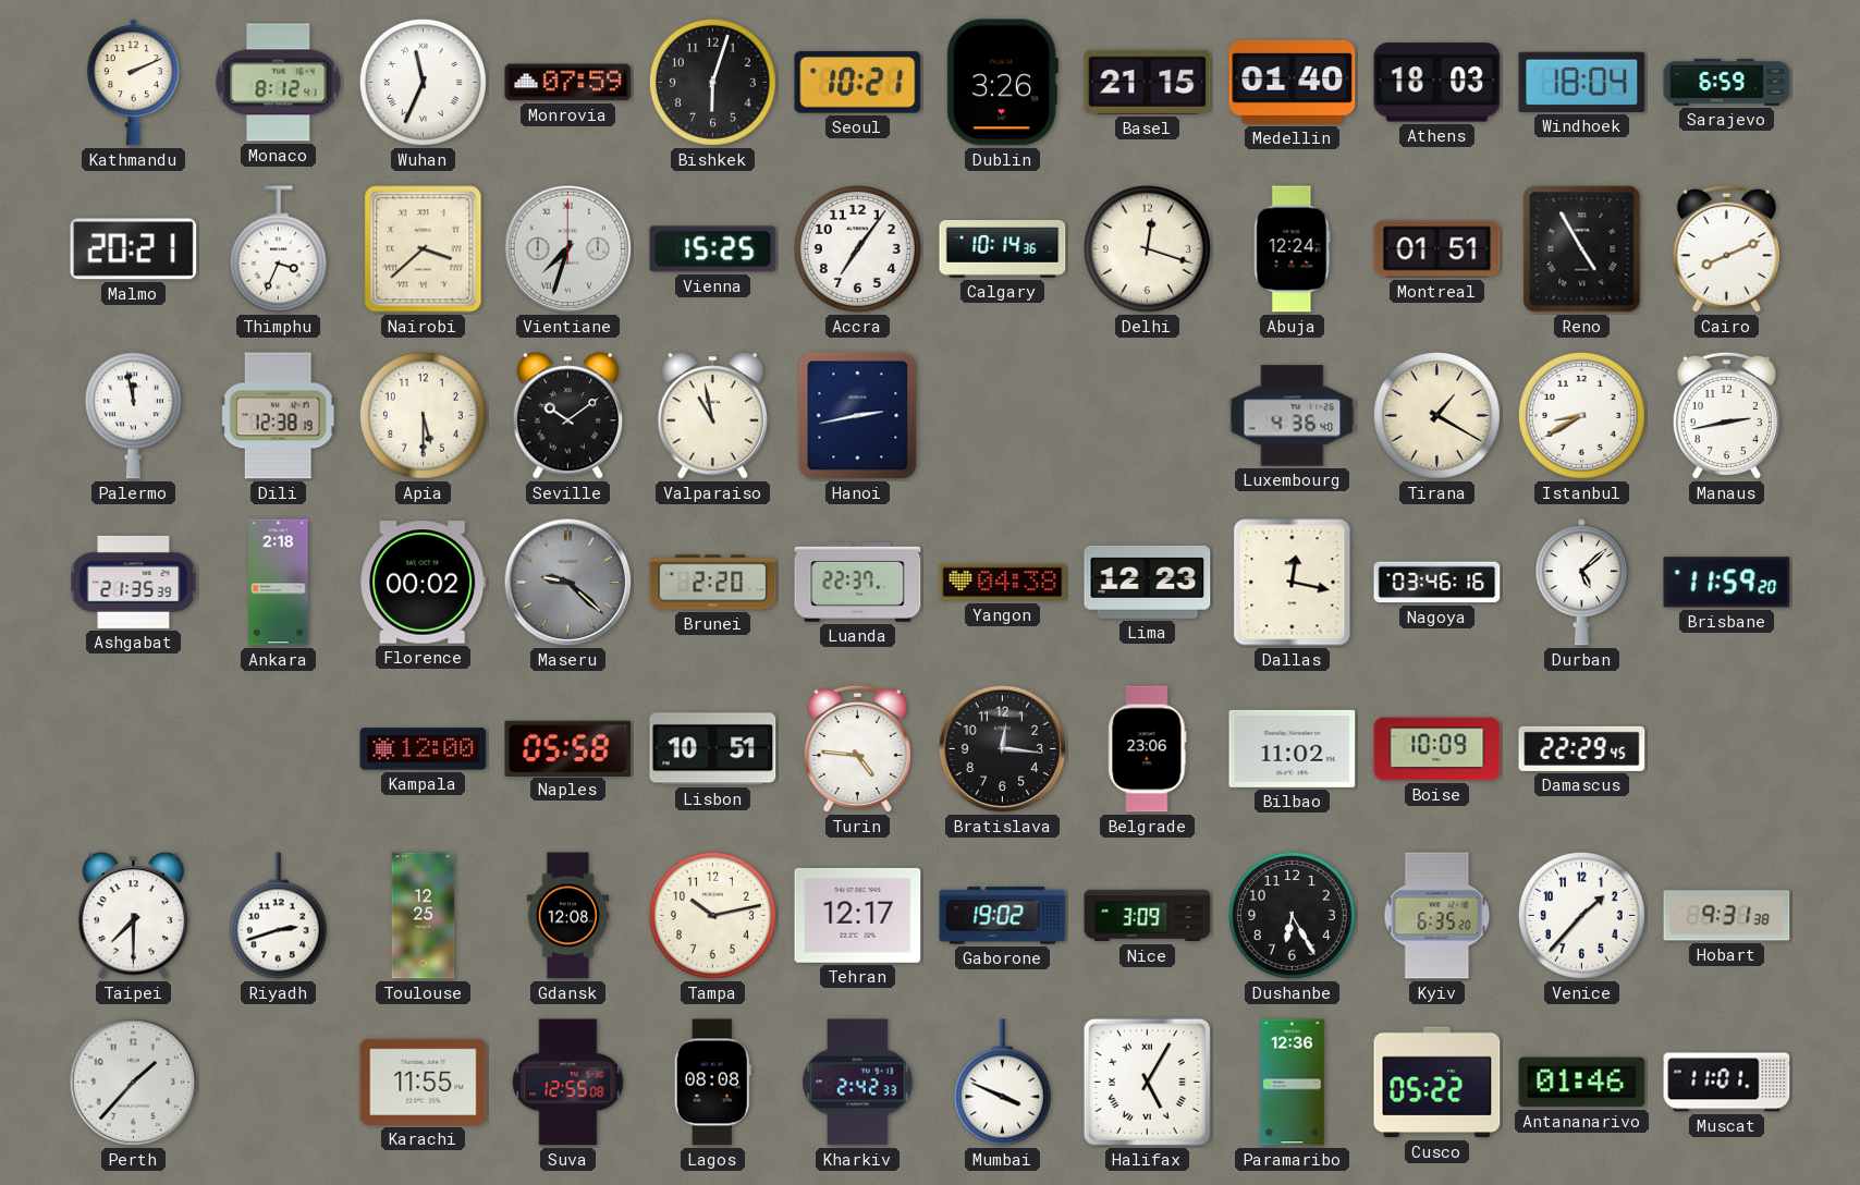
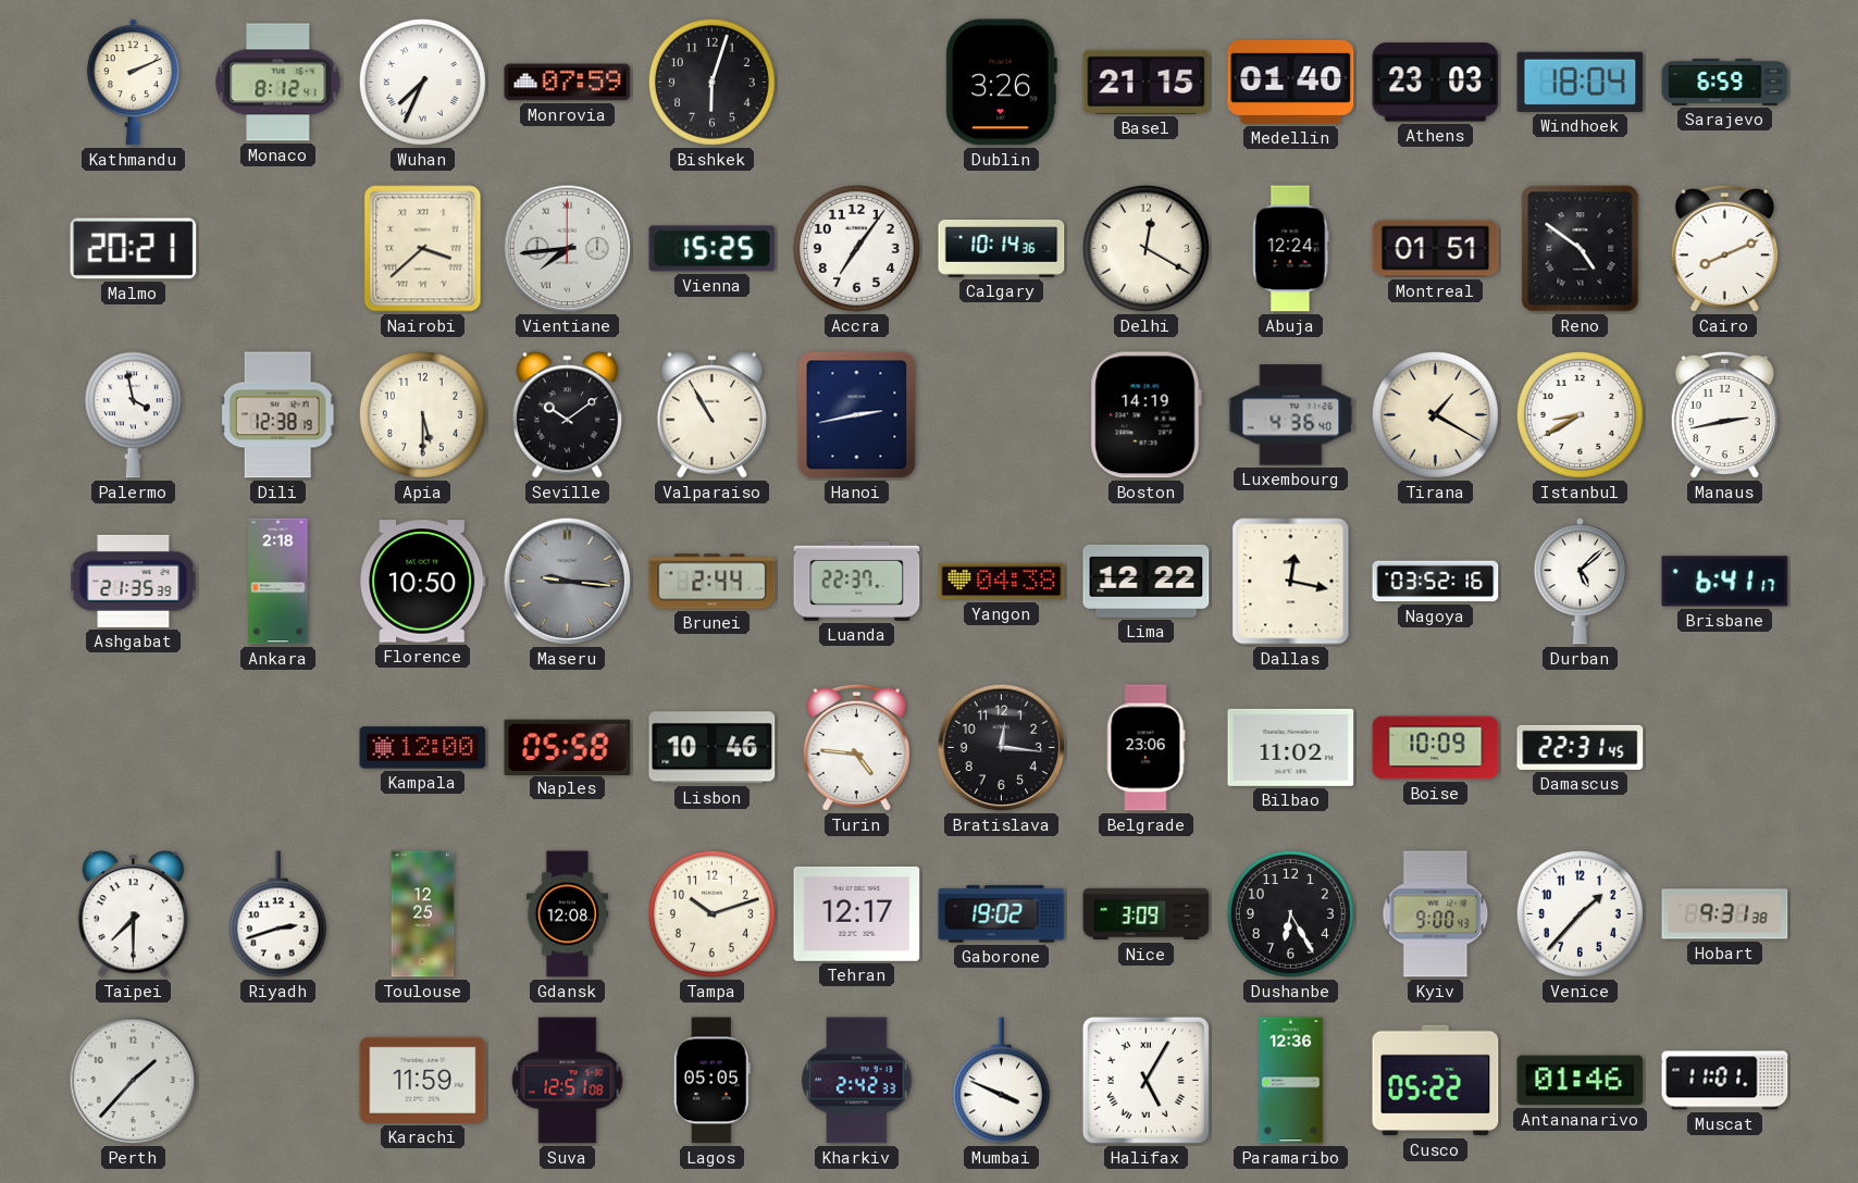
Wuhan: 11:34 -> 7:34 (422, 82)
Seoul: 10:21 -> none (858, 83)
Athens: 18:03 -> 23:03 (1436, 83)
Thimphu: 3:34 -> none (278, 249)
Vientiane: 7:33 -> 7:44 (568, 249)
Delhi: 12:18 -> 12:20 (1145, 248)
Reno: 4:55 -> 4:51 (1581, 249)
Palermo: 11:58 -> 3:58 (133, 415)
Valparaiso: 10:58 -> 10:55 (713, 415)
Boston: none -> 14:19 (1145, 415)
Florence: 00:02 -> 10:50 (423, 582)
Maseru: 9:22 -> 9:16 (568, 582)
Brunei: 2:20 -> 2:44 (713, 582)
Lima: 12:23 -> 12:22 (1147, 581)
Nagoya: 03:46 -> 03:52 (1436, 582)
Brisbane: 11:59 -> 6:41 (1725, 582)
Lisbon: 10:51 -> 10:46 (713, 748)
Damascus: 22:29 -> 22:31 (1581, 747)
Tampa: 10:13 -> 10:12 (711, 913)
Kyiv: 6:35 -> 9:00 (1436, 914)
Karachi: 11:55 -> 11:59 (423, 1080)
Suva: 12:55 -> 12:51 (568, 1081)
Lagos: 08:08 -> 05:05 (711, 1081)
